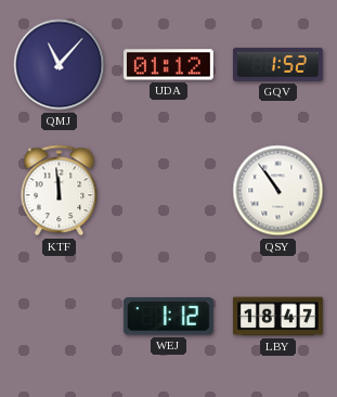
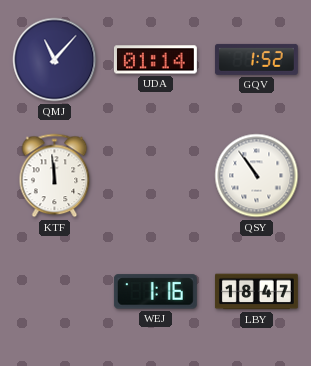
UDA: 01:12 -> 01:14 (155, 60)
WEJ: 1:12 -> 1:16 (155, 292)
